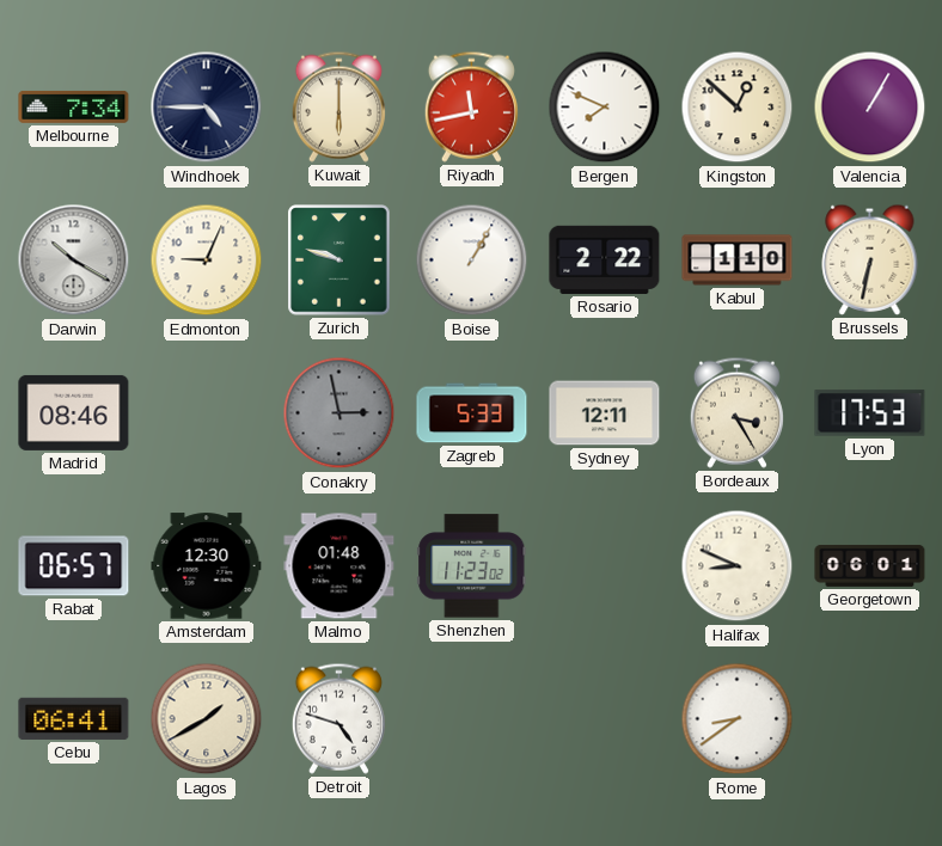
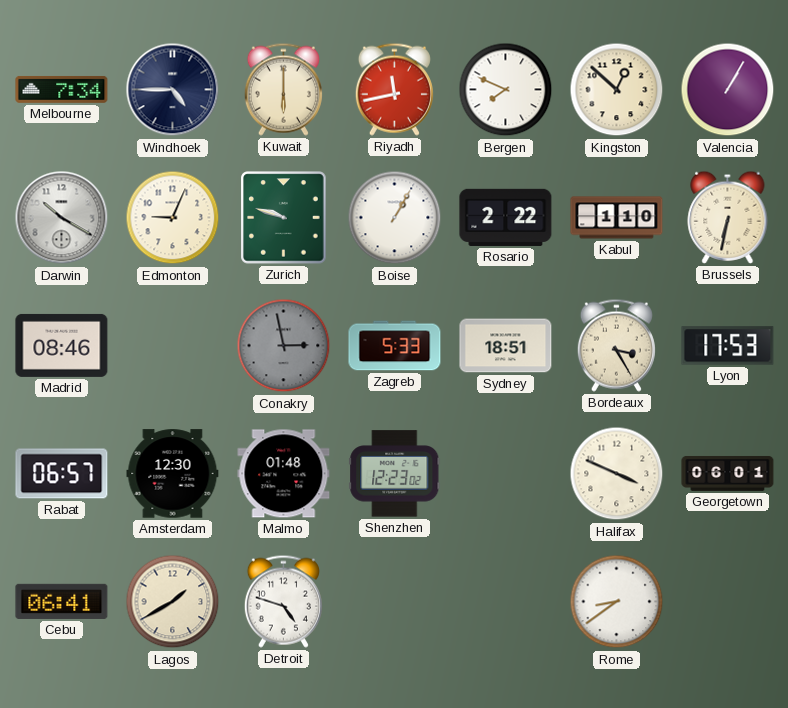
Sydney: 12:11 -> 18:51 (506, 346)
Shenzhen: 11:23 -> 12:23 (395, 474)
Halifax: 8:49 -> 3:49 (617, 474)
